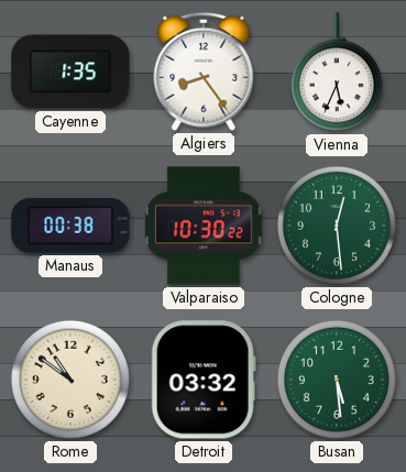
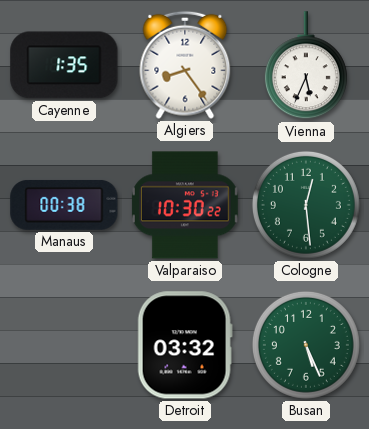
Rome: 10:51 -> none (70, 380)
Busan: 5:29 -> 5:26 (306, 345)
